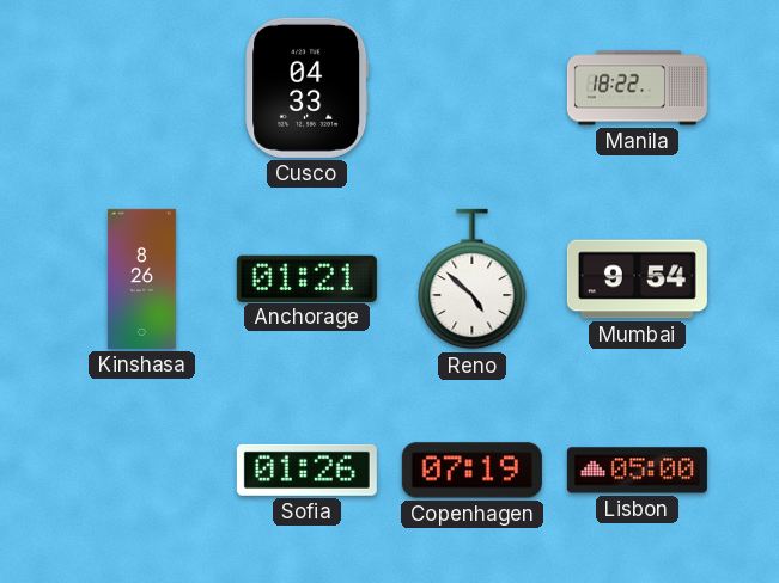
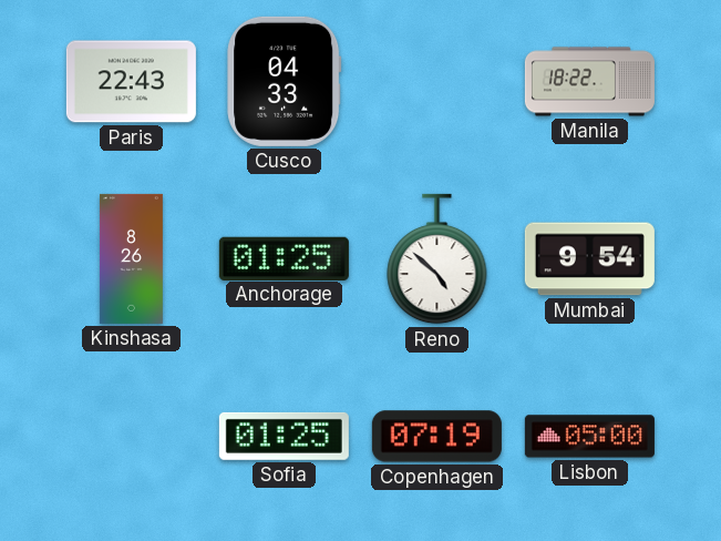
Paris: none -> 22:43 (131, 82)
Anchorage: 01:21 -> 01:25 (284, 258)
Sofia: 01:26 -> 01:25 (284, 436)
